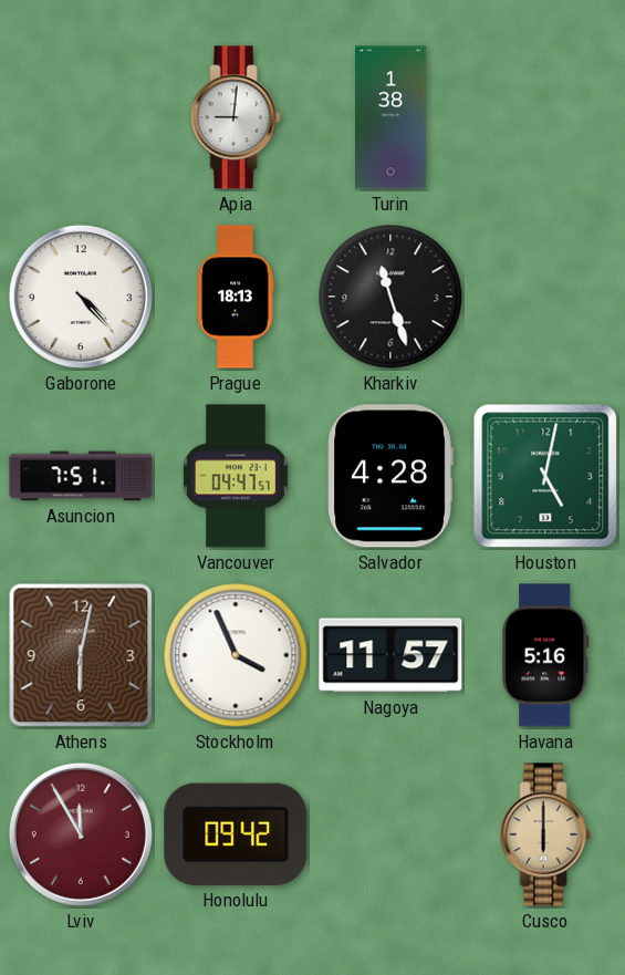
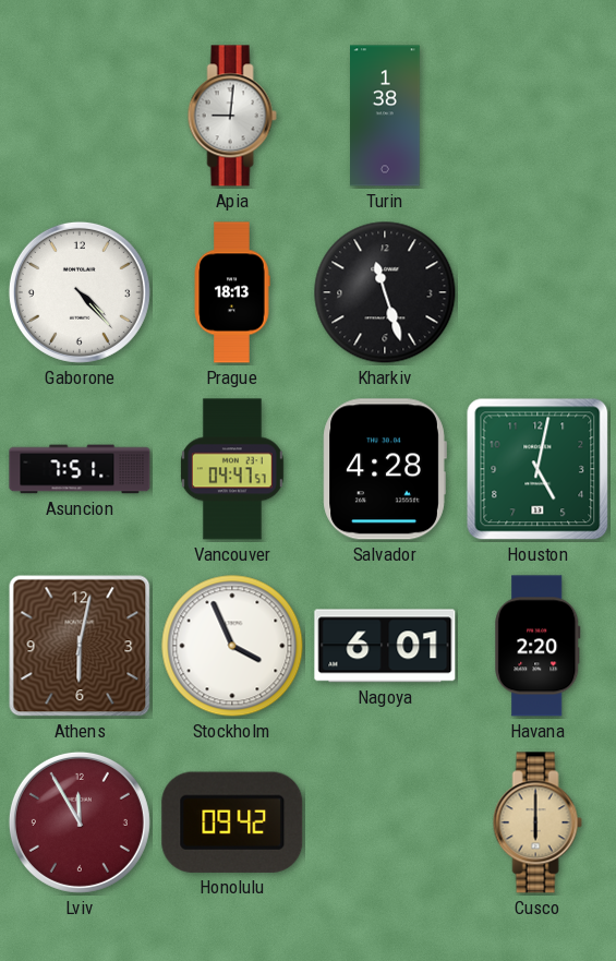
Nagoya: 11:57 -> 6:01 (385, 646)
Havana: 5:16 -> 2:20 (538, 646)
